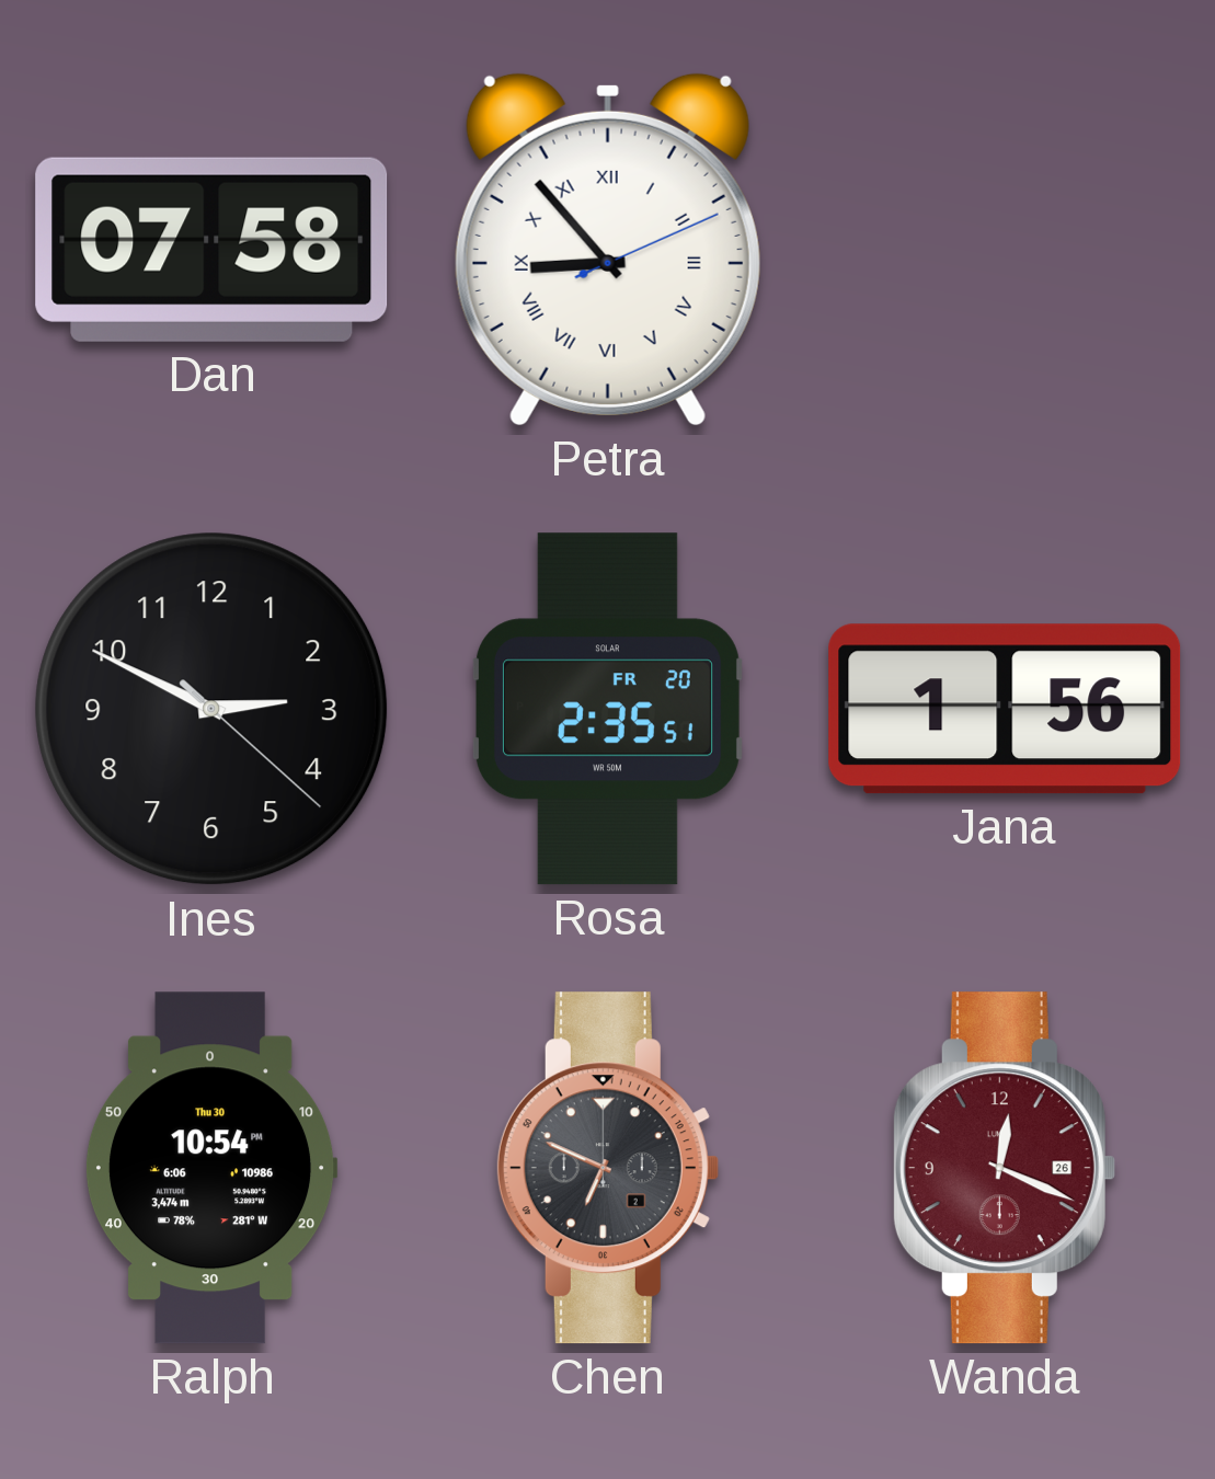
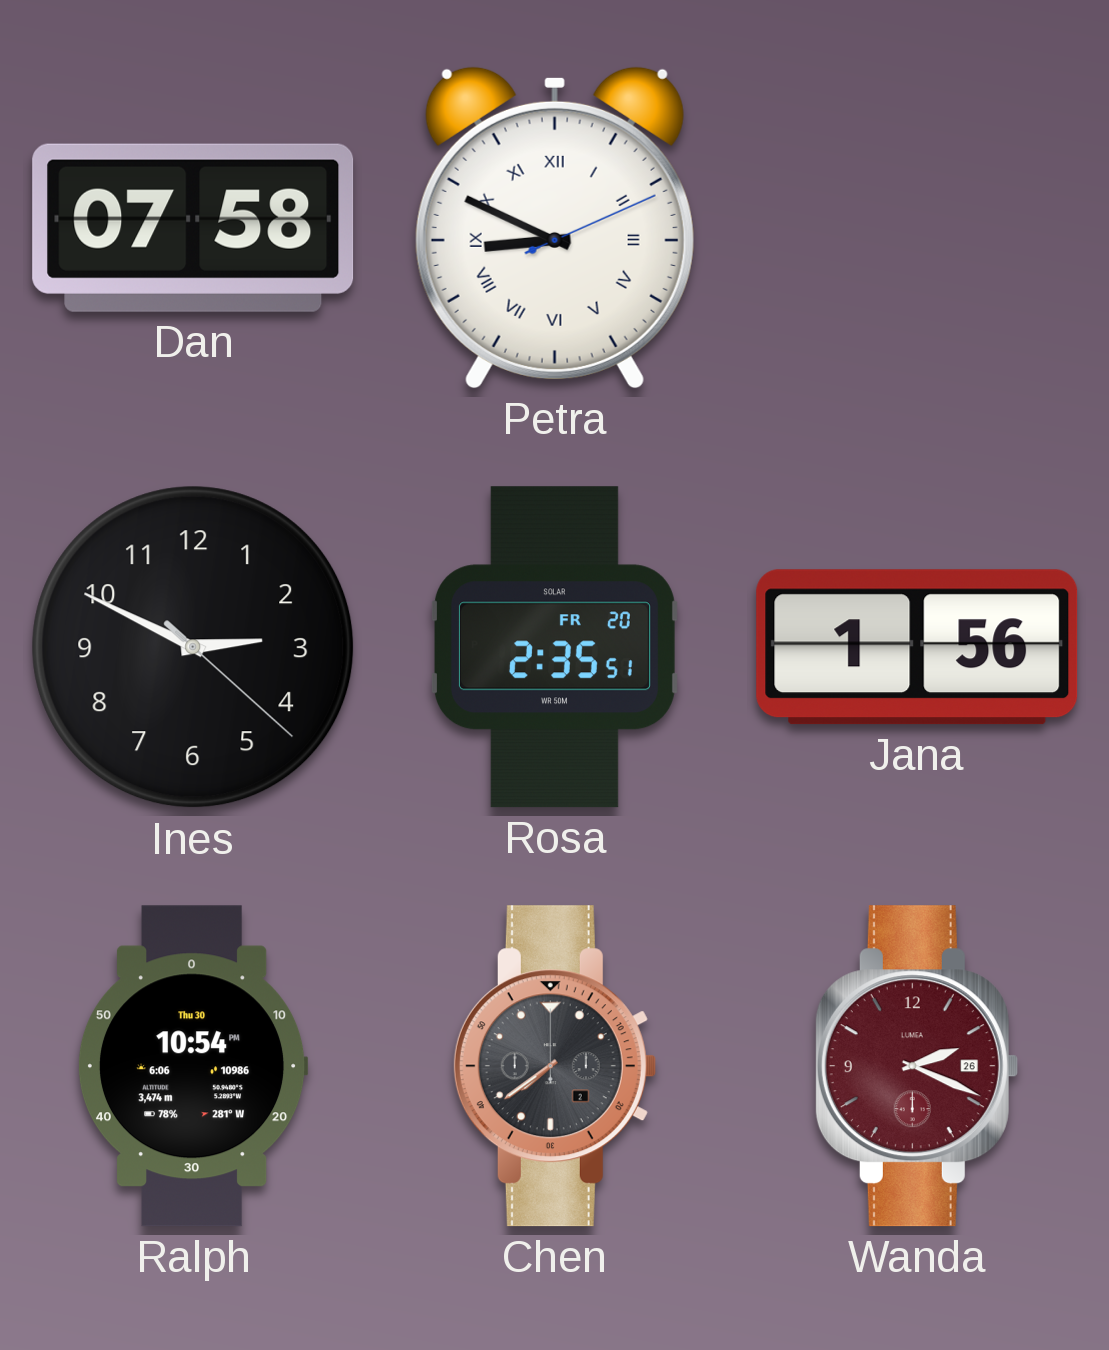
Petra: 8:53 -> 8:49 (555, 228)
Chen: 6:49 -> 7:39 (554, 1066)
Wanda: 12:19 -> 2:19 (916, 1066)
